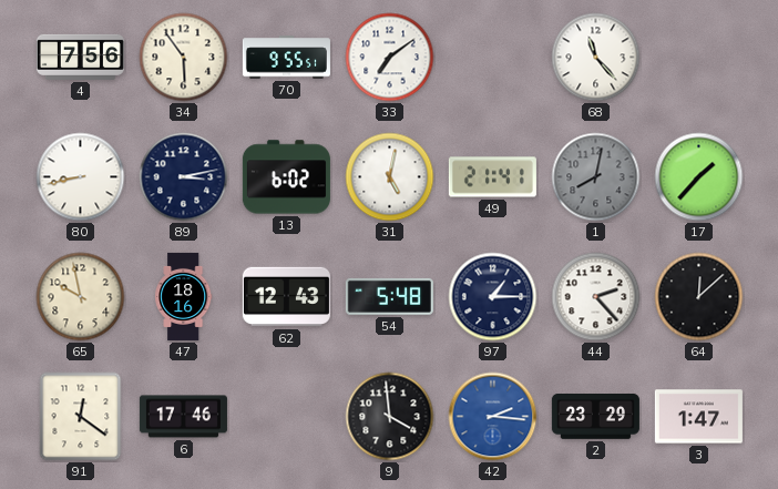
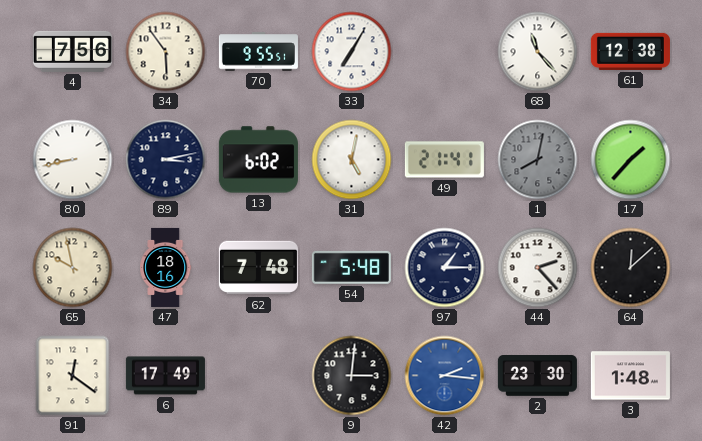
33: 7:09 -> 7:05 (352, 52)
61: none -> 12:38 (630, 51)
62: 12:43 -> 7:48 (258, 268)
6: 17:46 -> 17:49 (165, 376)
9: 3:59 -> 3:01 (352, 376)
2: 23:29 -> 23:30 (537, 376)
3: 1:47 -> 1:48 (630, 376)
